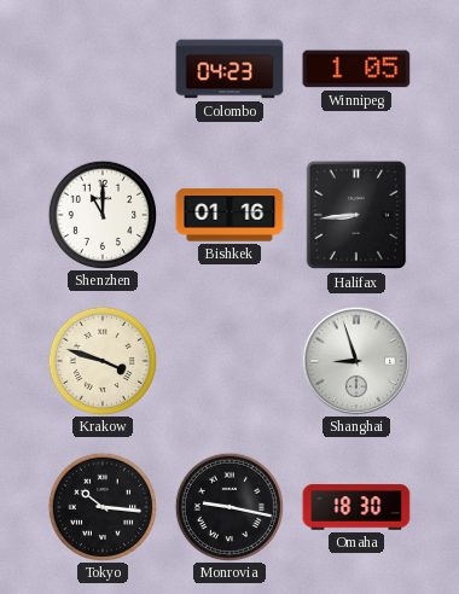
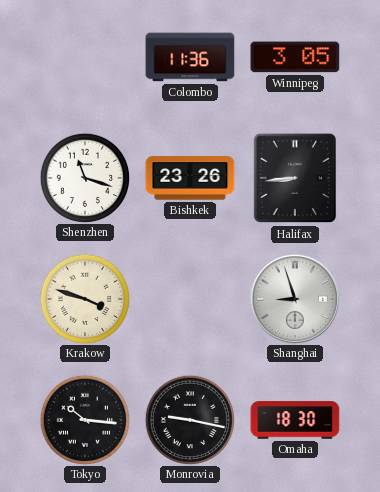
Colombo: 04:23 -> 11:36 (190, 57)
Winnipeg: 1:05 -> 3:05 (295, 57)
Shenzhen: 11:00 -> 11:18 (84, 177)
Bishkek: 01:16 -> 23:26 (190, 178)
